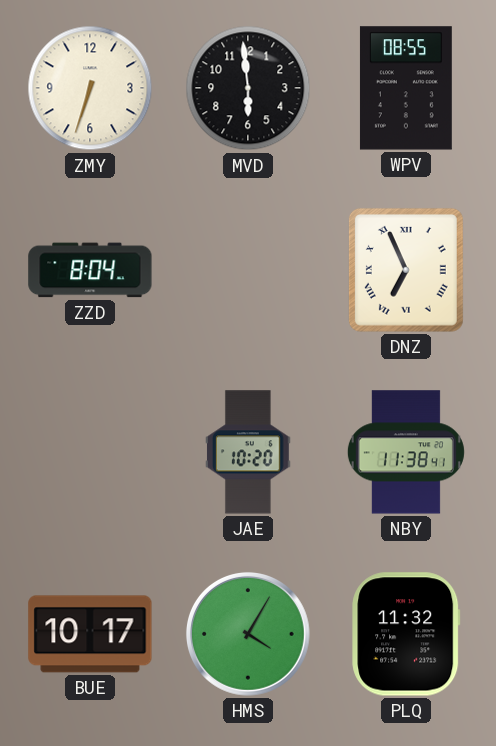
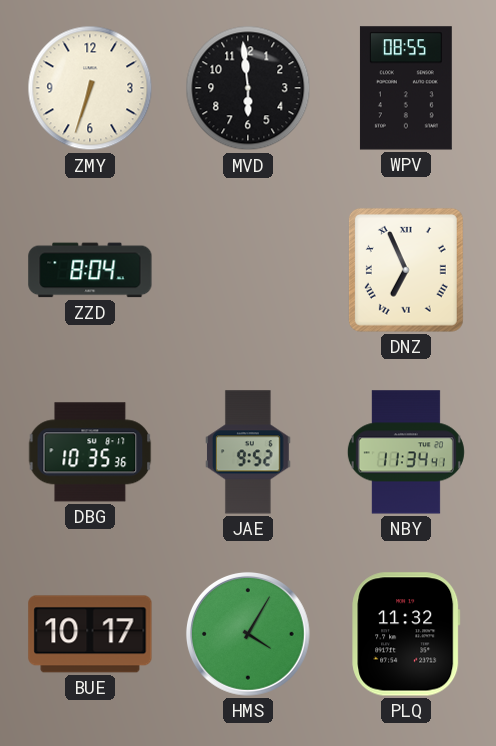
DBG: none -> 10:35 (90, 452)
JAE: 10:20 -> 9:52 (249, 452)
NBY: 11:38 -> 11:34 (406, 452)
